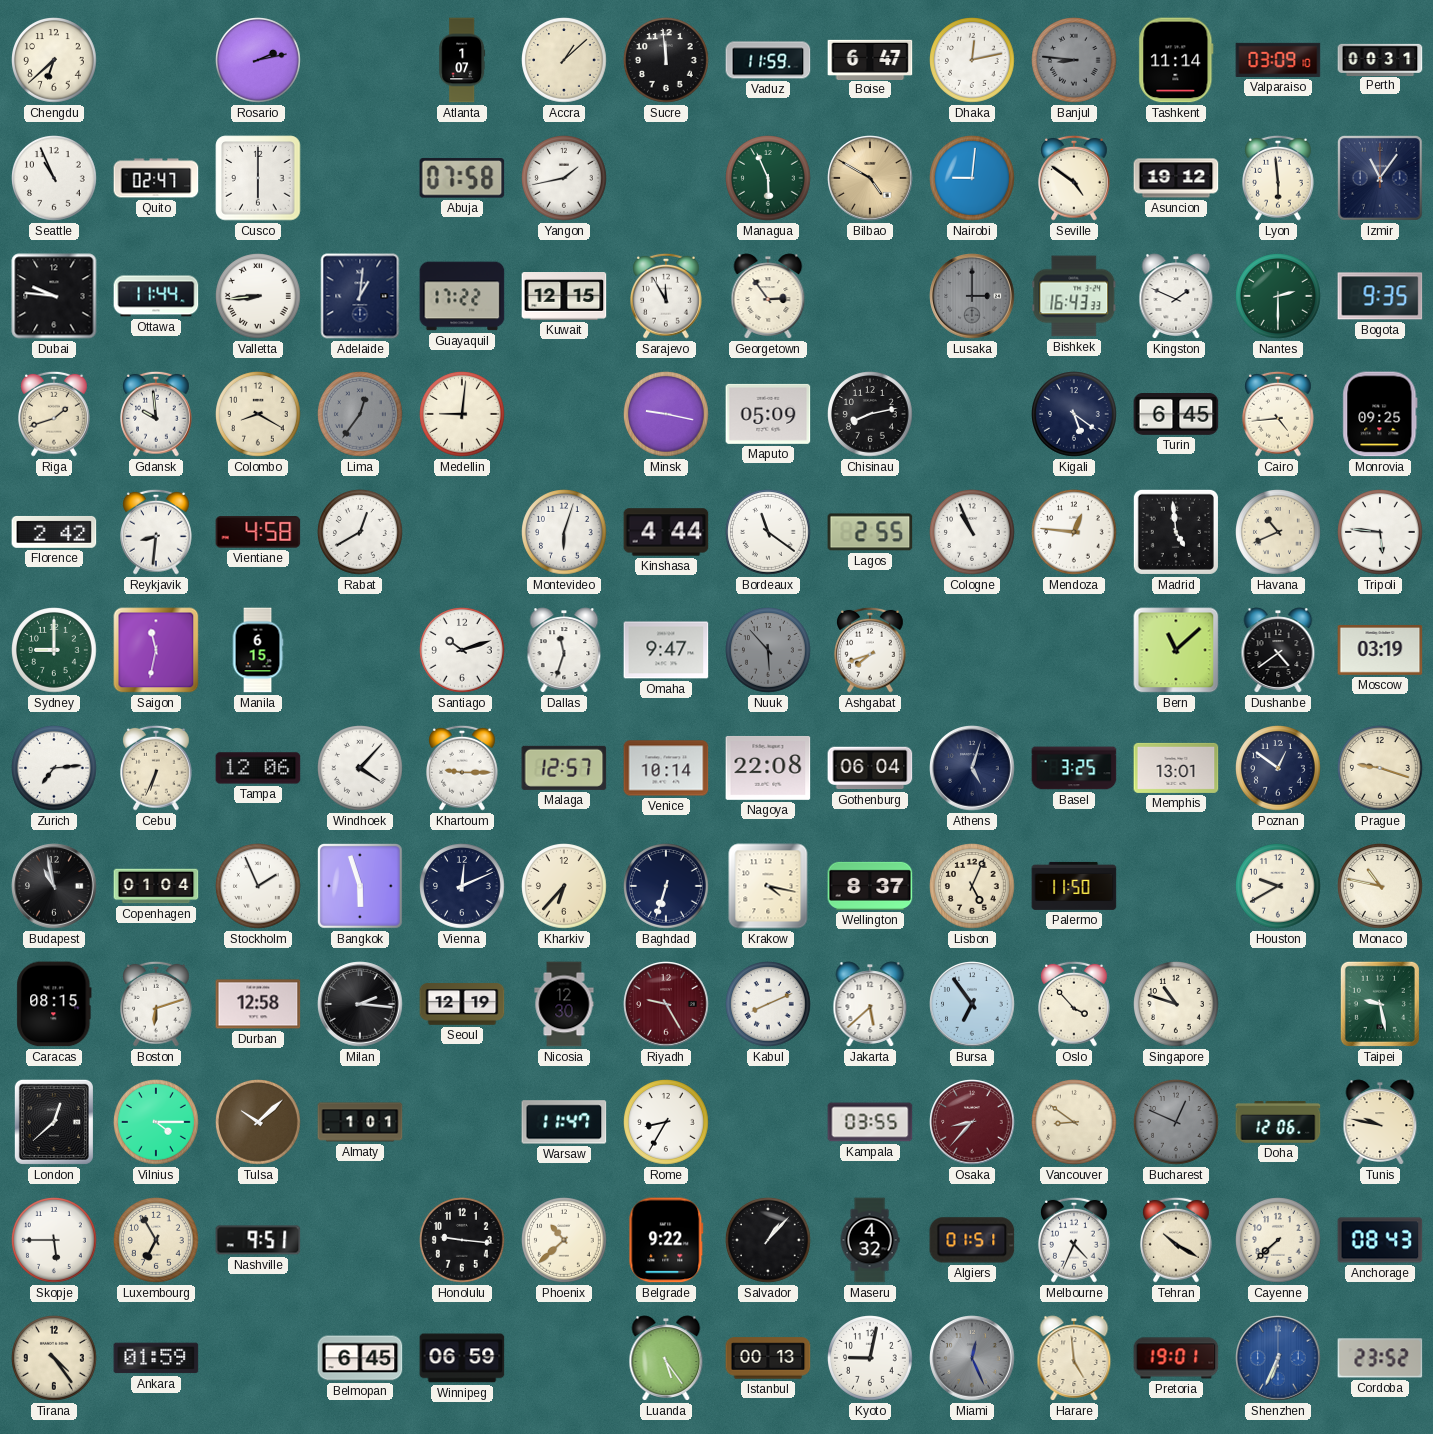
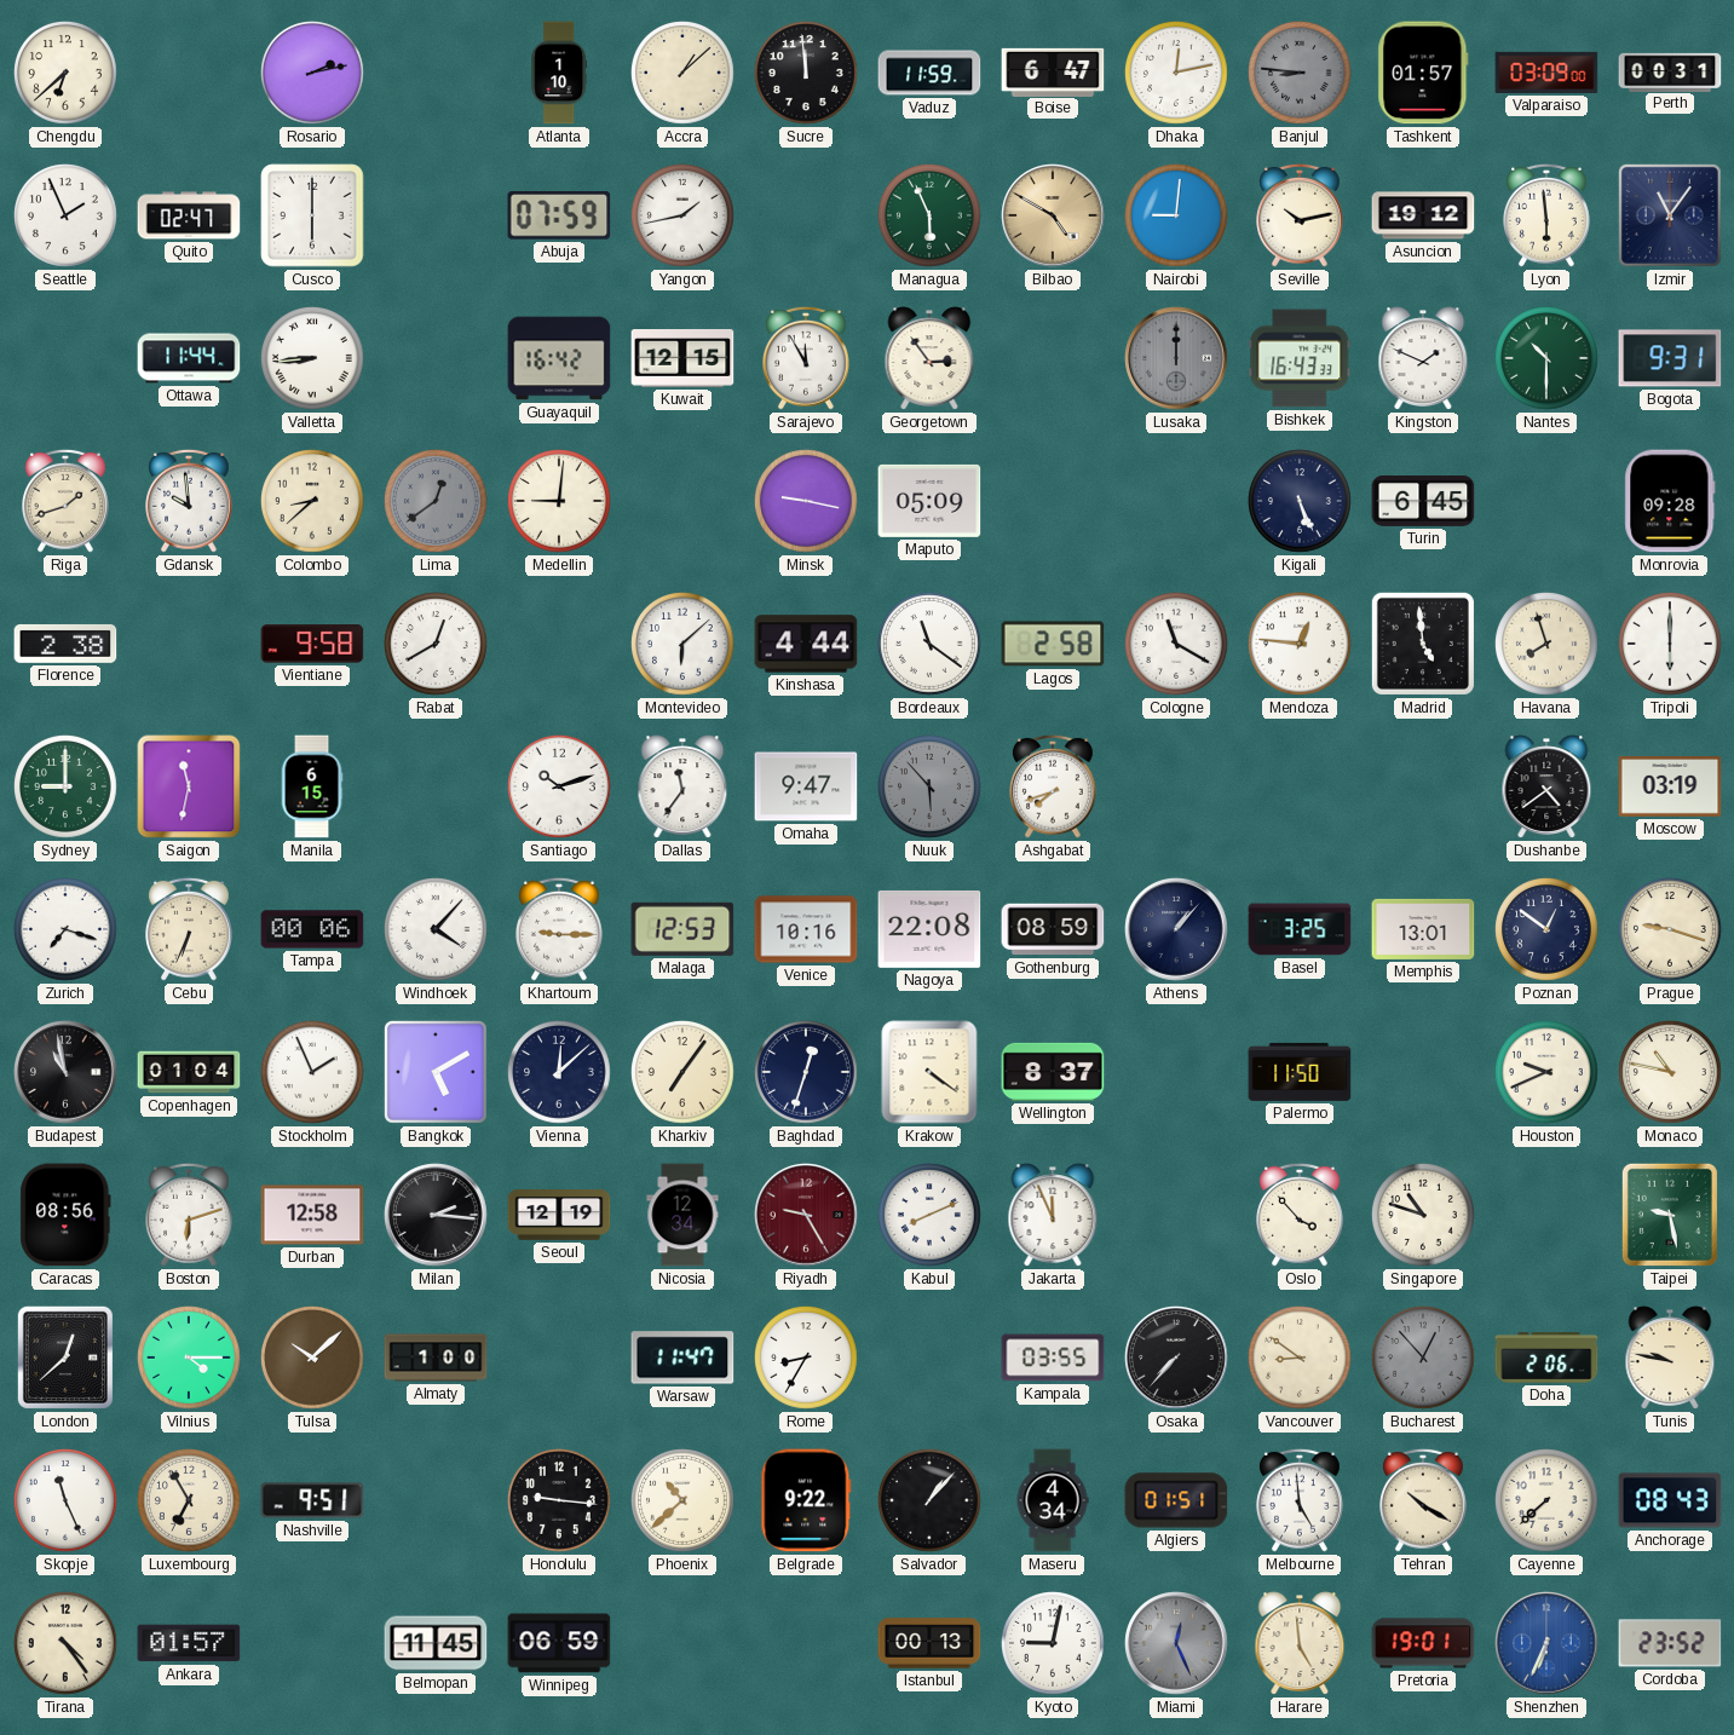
Atlanta: 1:07 -> 1:10 (559, 73)
Tashkent: 11:14 -> 01:57 (1423, 73)
Valparaiso: 03:09:10 -> 03:09:00 (1546, 73)
Seattle: 10:56 -> 1:56 (67, 217)
Abuja: 07:58 -> 07:59 (559, 215)
Seville: 4:51 -> 10:13 (1301, 215)
Dubai: 9:46 -> none (54, 296)
Adelaide: 1:01 -> none (360, 296)
Guayaquil: 17:22 -> 16:42 (559, 358)
Lusaka: 3:00 -> 12:00 (1176, 358)
Nantes: 2:30 -> 10:30 (1548, 359)
Bogota: 9:35 -> 9:31 (1670, 358)
Colombo: 8:20 -> 8:38 (313, 502)
Lima: 12:36 -> 12:39 (437, 502)
Chisinau: 8:13 -> none (871, 415)
Kigali: 5:21 -> 5:26 (1301, 502)
Cairo: 4:44 -> none (1279, 414)
Monrovia: 09:25 -> 09:28 (1670, 501)
Florence: 2:42 -> 2:38 (65, 644)
Reykjavik: 8:31 -> none (157, 532)
Vientiane: 4:58 -> 9:58 (312, 644)
Montevideo: 6:03 -> 6:08 (684, 645)
Lagos: 2:55 -> 2:58 (1053, 644)
Cologne: 10:56 -> 11:20 (1177, 645)
Havana: 10:41 -> 7:57 (1548, 645)
Tripoli: 5:46 -> 6:00 (1671, 645)
Dallas: 11:33 -> 11:36 (682, 786)
Bern: 11:08 -> none (1176, 650)
Zurich: 7:14 -> 7:18 (67, 930)
Tampa: 12:06 -> 00:06 (312, 929)
Malaga: 12:57 -> 12:53 (682, 929)
Venice: 10:14 -> 10:16 (806, 929)
Gothenburg: 06:04 -> 08:59 (1053, 929)
Athens: 5:03 -> 1:07 (1176, 929)
Bangkok: 5:57 -> 5:10 (436, 1072)
Vienna: 12:11 -> 12:08 (560, 1073)
Kharkiv: 6:37 -> 7:06 (684, 1073)
Baghdad: 6:33 -> 12:33 (807, 1073)
Krakow: 4:17 -> 4:21 (929, 1072)
Lisbon: 5:04 -> none (973, 887)
Houston: 9:40 -> 9:41 (1548, 1073)
Caracas: 08:15 -> 08:56 (65, 1215)
Nicosia: 12:30 -> 12:34 (682, 1215)
Jakarta: 5:38 -> 11:56 (1053, 1215)
Bursa: 6:54 -> none (972, 1004)
Almaty: 1:01 -> 1:00 (436, 1358)
Osaka: 8:37 -> 7:37 (1176, 1358)
Osaka dial: burgundy -> black (1176, 1358)
Bucharest: 12:49 -> 12:53 (1424, 1359)
Doha: 12:06 -> 2:06 (1546, 1358)
Skopje: 5:45 -> 11:26 (67, 1501)
Maseru: 4:32 -> 4:34 (1053, 1500)
Melbourne: 4:34 -> 4:59 (1301, 1500)
Ankara: 01:59 -> 01:57 (189, 1643)
Belmopan: 6:45 -> 11:45 (436, 1643)
Luanda: 5:24 -> none (666, 1358)
